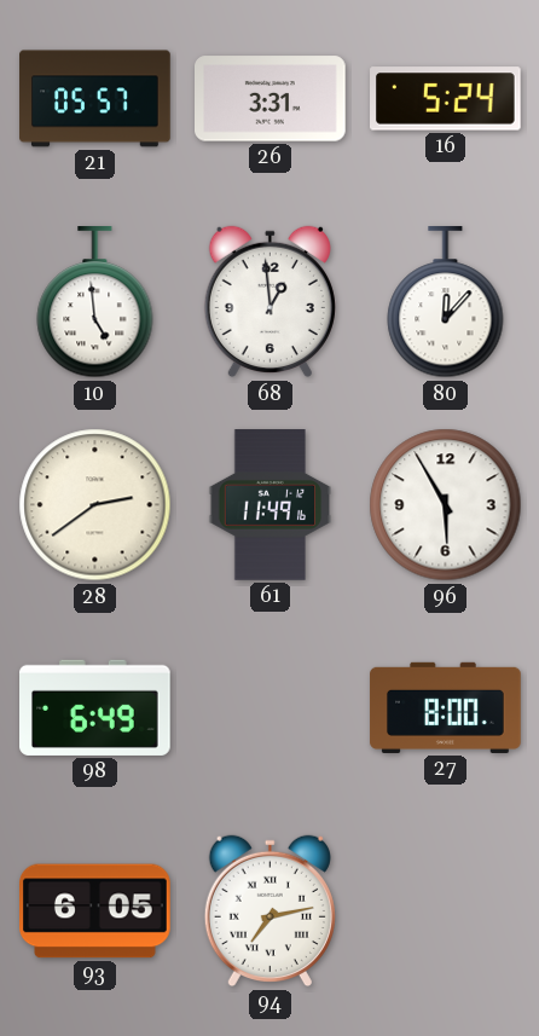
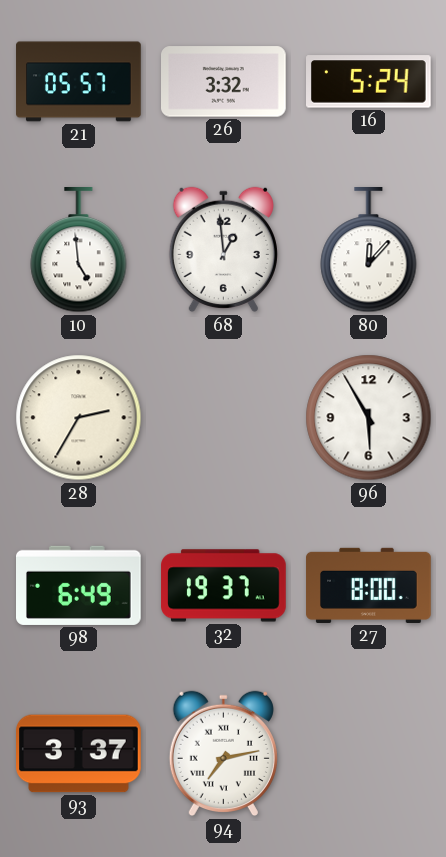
26: 3:31 -> 3:32 (224, 82)
28: 2:39 -> 2:35 (79, 418)
61: 11:49 -> none (269, 505)
32: none -> 19:37 (224, 586)
93: 6:05 -> 3:37 (79, 754)
